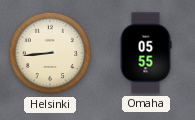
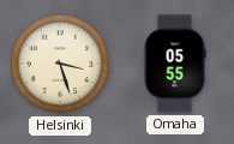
Helsinki: 8:44 -> 3:27 (60, 64)
